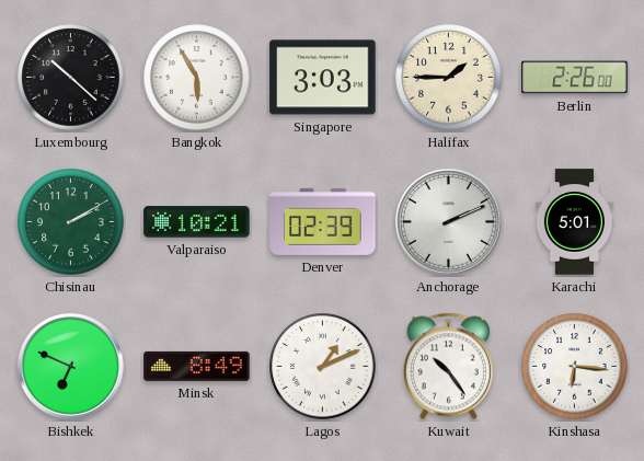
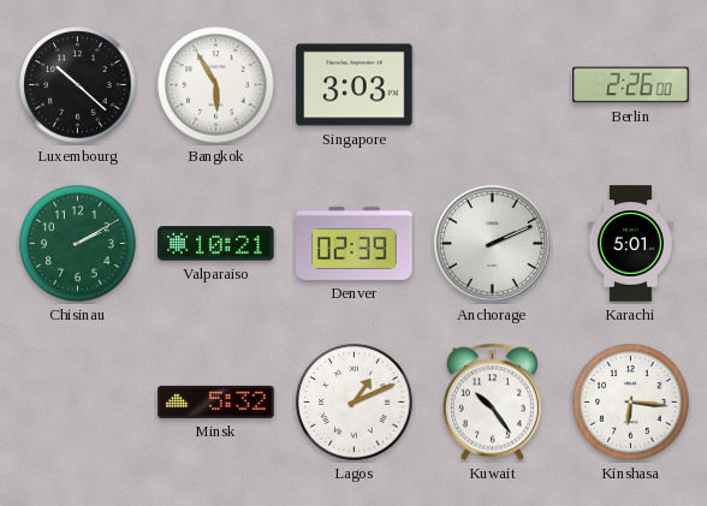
Halifax: 1:45 -> none (449, 78)
Bishkek: 6:49 -> none (71, 367)
Minsk: 8:49 -> 5:32 (216, 401)
